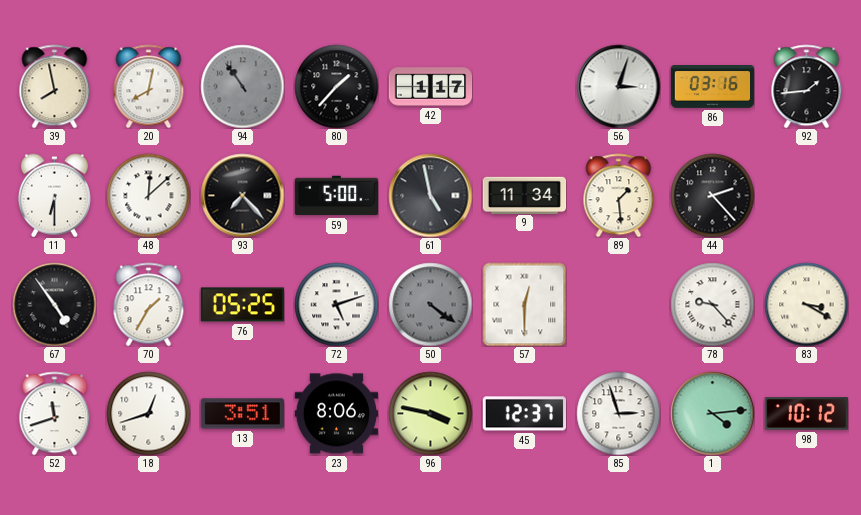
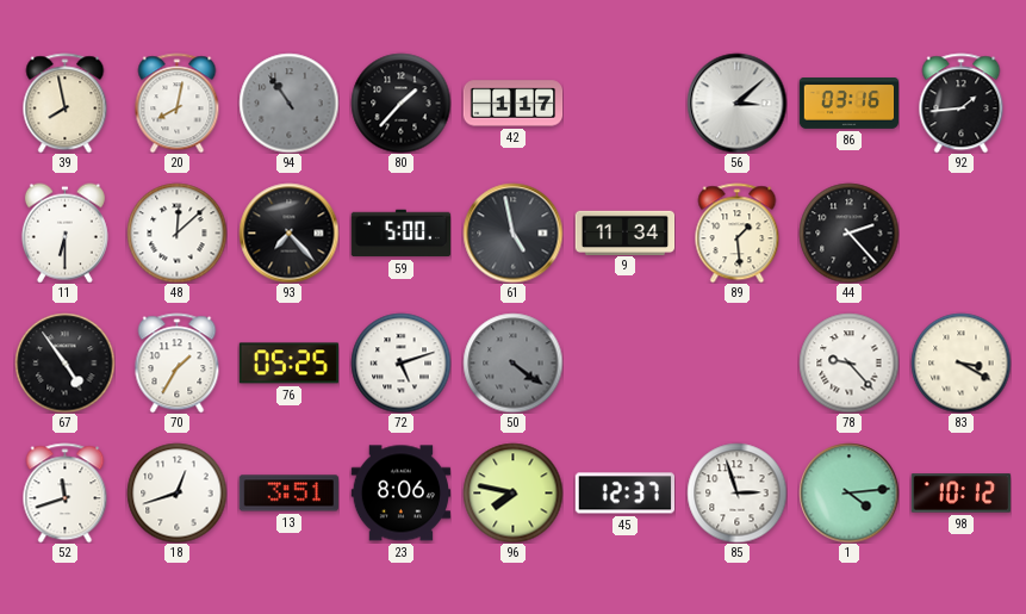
56: 3:03 -> 3:08 (736, 103)
57: 12:30 -> none (524, 304)
96: 3:47 -> 7:47 (512, 492)
